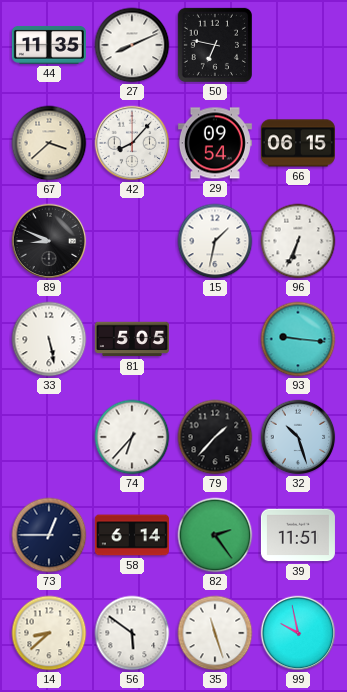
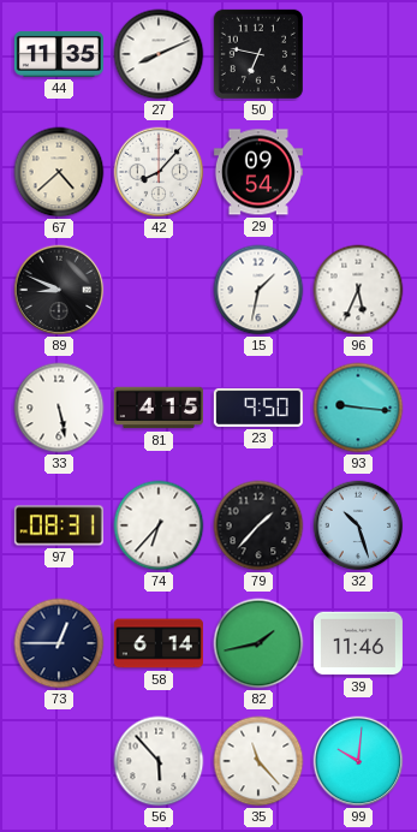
67: 3:38 -> 4:38 (59, 172)
66: 06:15 -> none (298, 143)
96: 6:34 -> 5:34 (358, 290)
81: 5:05 -> 4:15 (159, 408)
23: none -> 9:50 (258, 408)
97: none -> 08:31 (59, 525)
82: 2:24 -> 1:43 (258, 643)
39: 11:51 -> 11:46 (358, 643)
14: 8:38 -> none (49, 633)
56: 5:51 -> 5:53 (159, 761)
35: 11:27 -> 11:23 (258, 761)
99: 9:58 -> 10:01 (358, 761)
